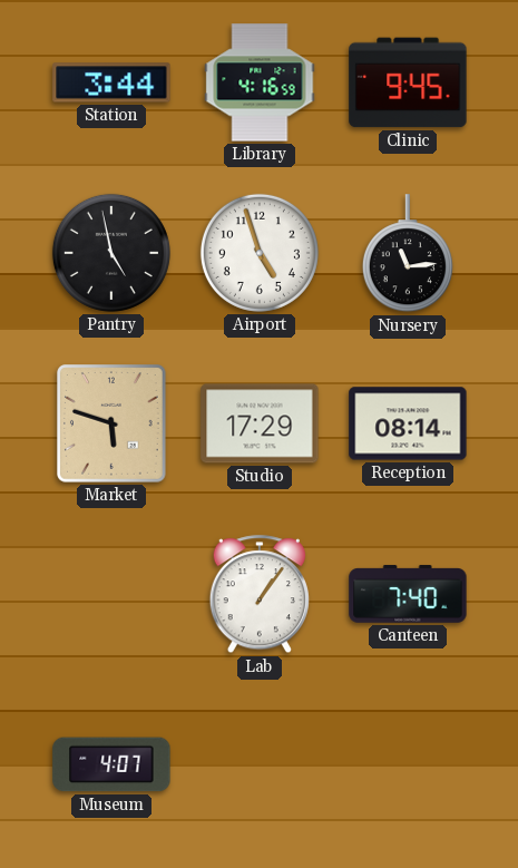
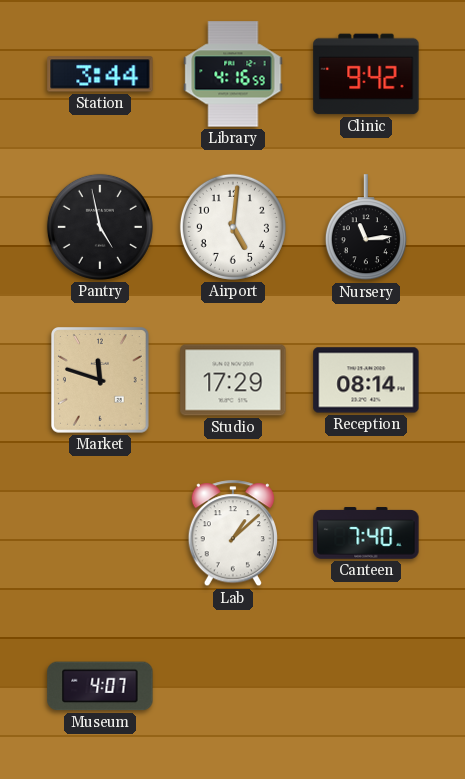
Clinic: 9:45 -> 9:42 (366, 74)
Airport: 4:57 -> 5:01 (233, 227)
Market: 5:48 -> 11:48 (101, 381)
Lab: 1:06 -> 1:08 (233, 534)
